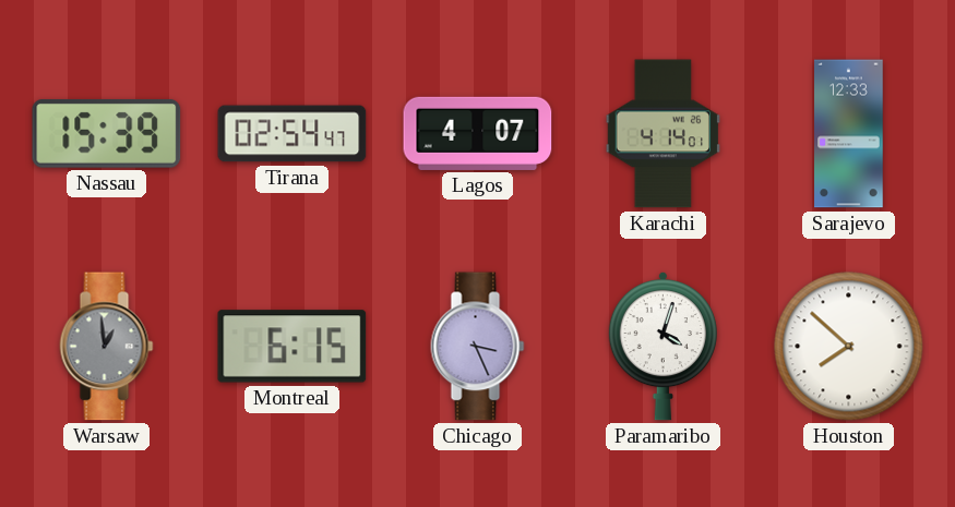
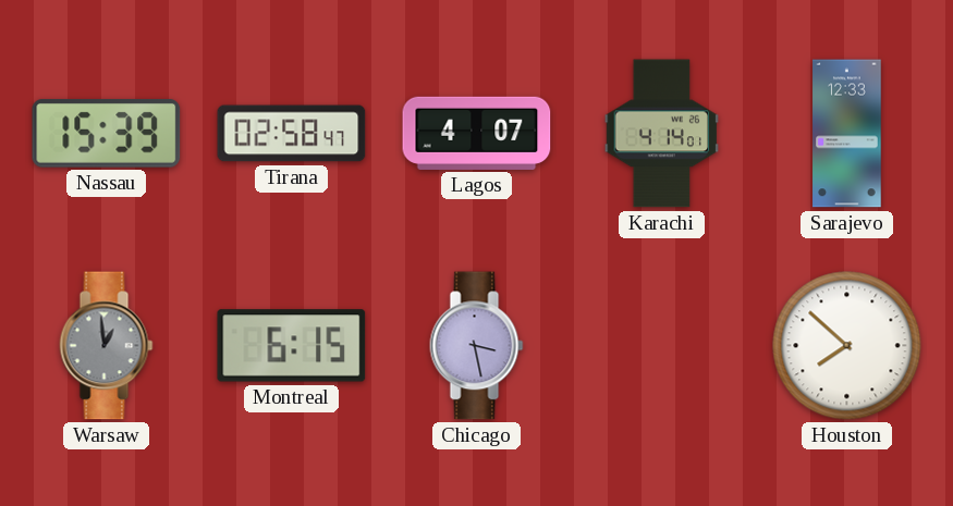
Tirana: 02:54 -> 02:58 (292, 134)
Chicago: 3:26 -> 3:28 (477, 346)
Paramaribo: 4:03 -> none (662, 346)
